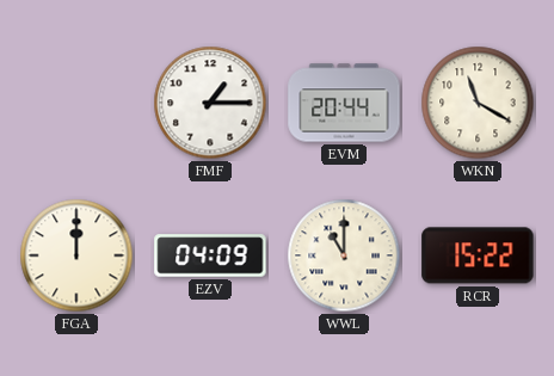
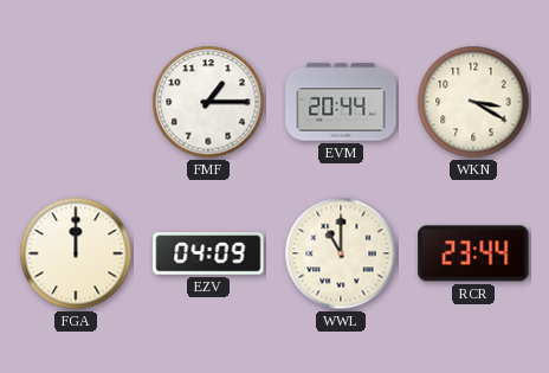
WKN: 11:20 -> 3:20 (473, 102)
RCR: 15:22 -> 23:44 (473, 253)
